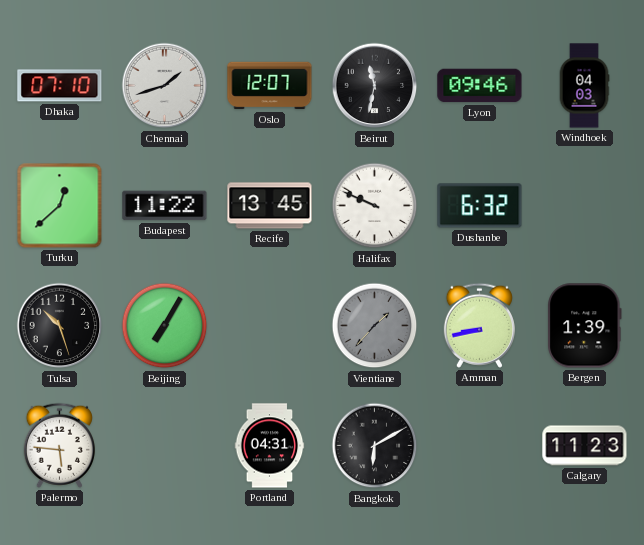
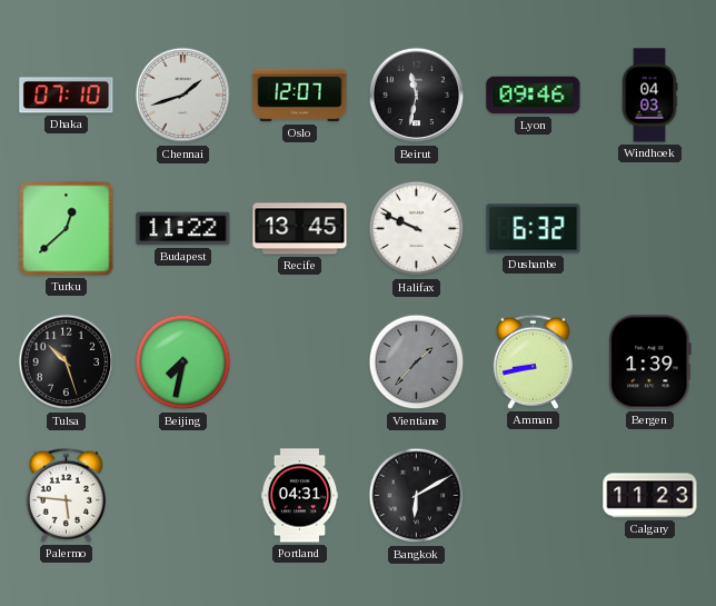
Beijing: 7:05 -> 7:32 (183, 362)
